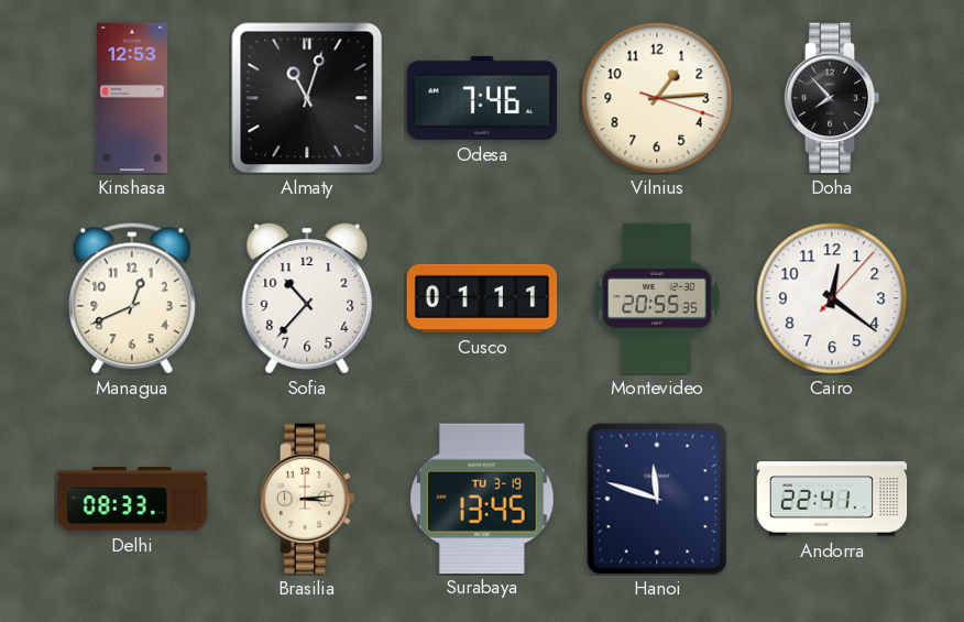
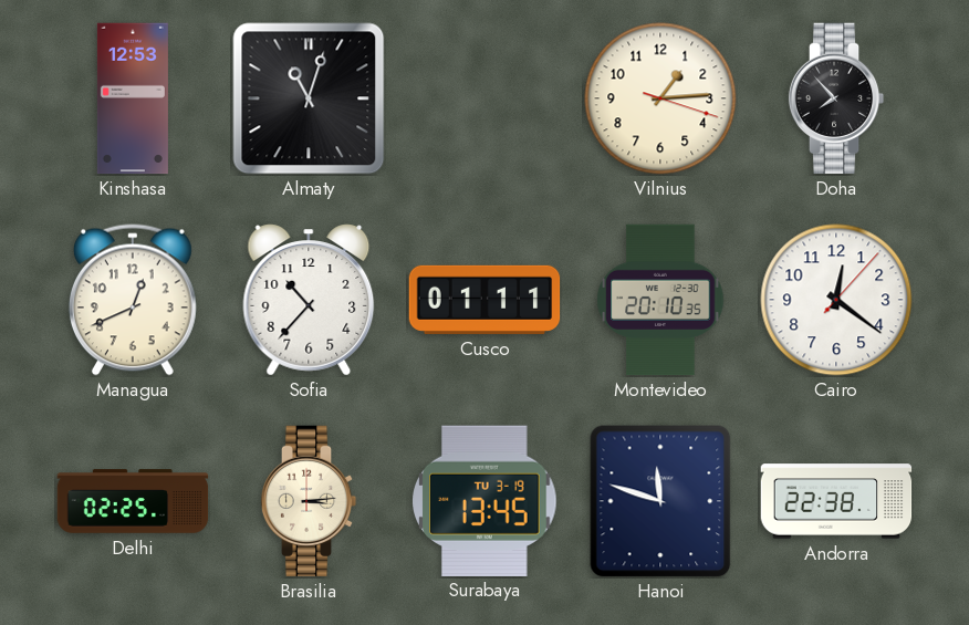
Odesa: 7:46 -> none (482, 98)
Montevideo: 20:55 -> 20:10 (660, 300)
Delhi: 08:33 -> 02:25 (133, 501)
Andorra: 22:41 -> 22:38 (836, 501)
